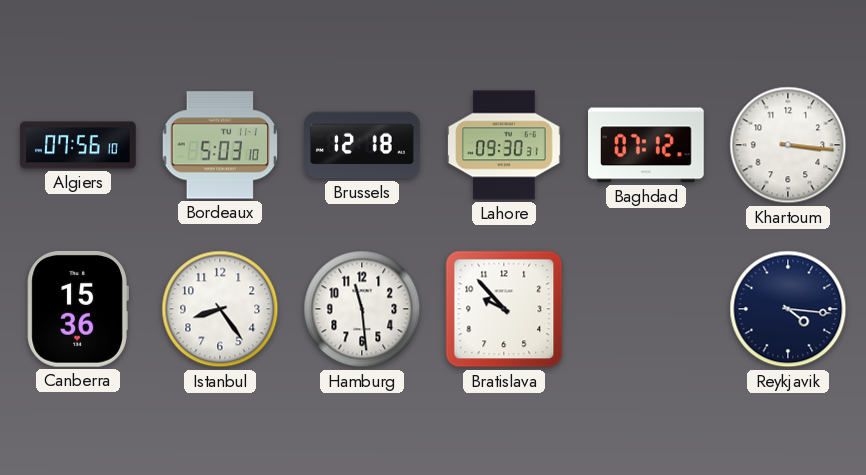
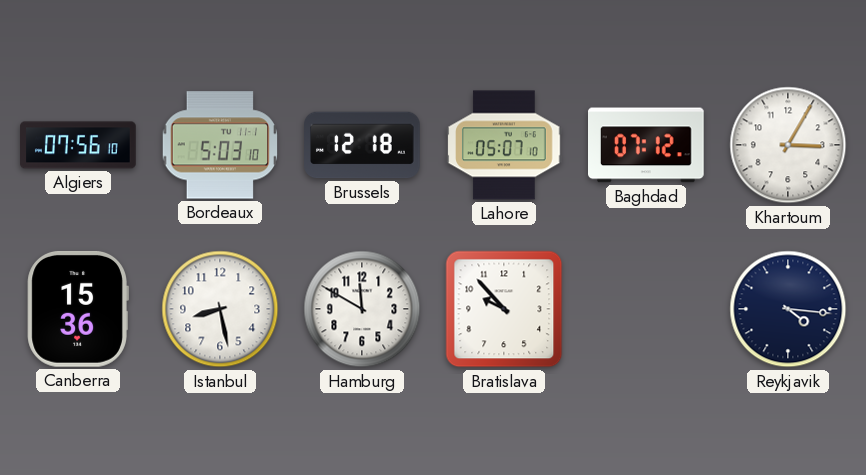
Lahore: 09:30 -> 05:07 (504, 145)
Khartoum: 3:16 -> 3:05 (788, 145)
Istanbul: 8:24 -> 8:28 (220, 309)
Hamburg: 11:29 -> 11:50 (362, 309)
